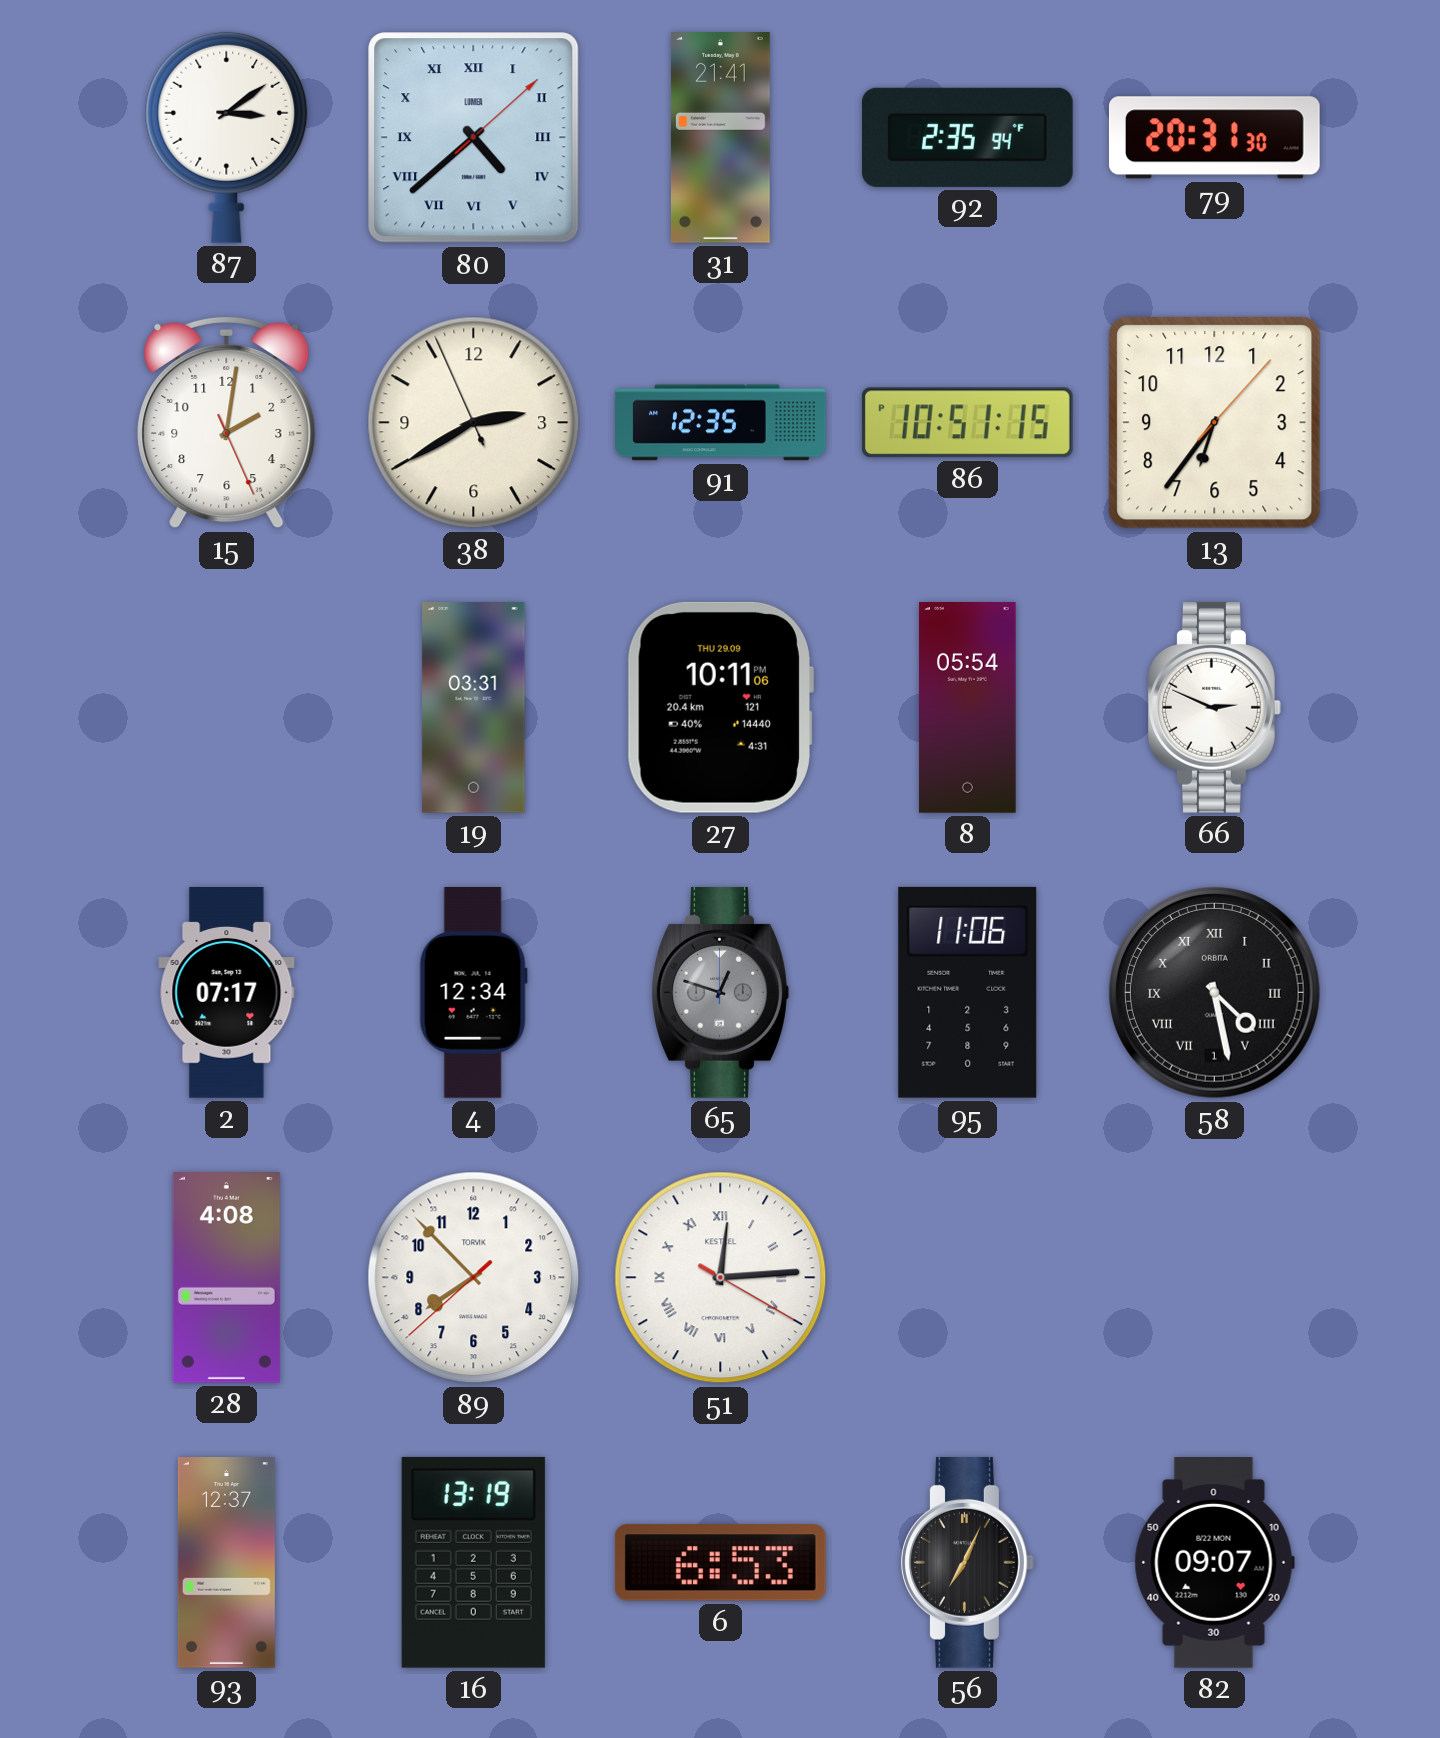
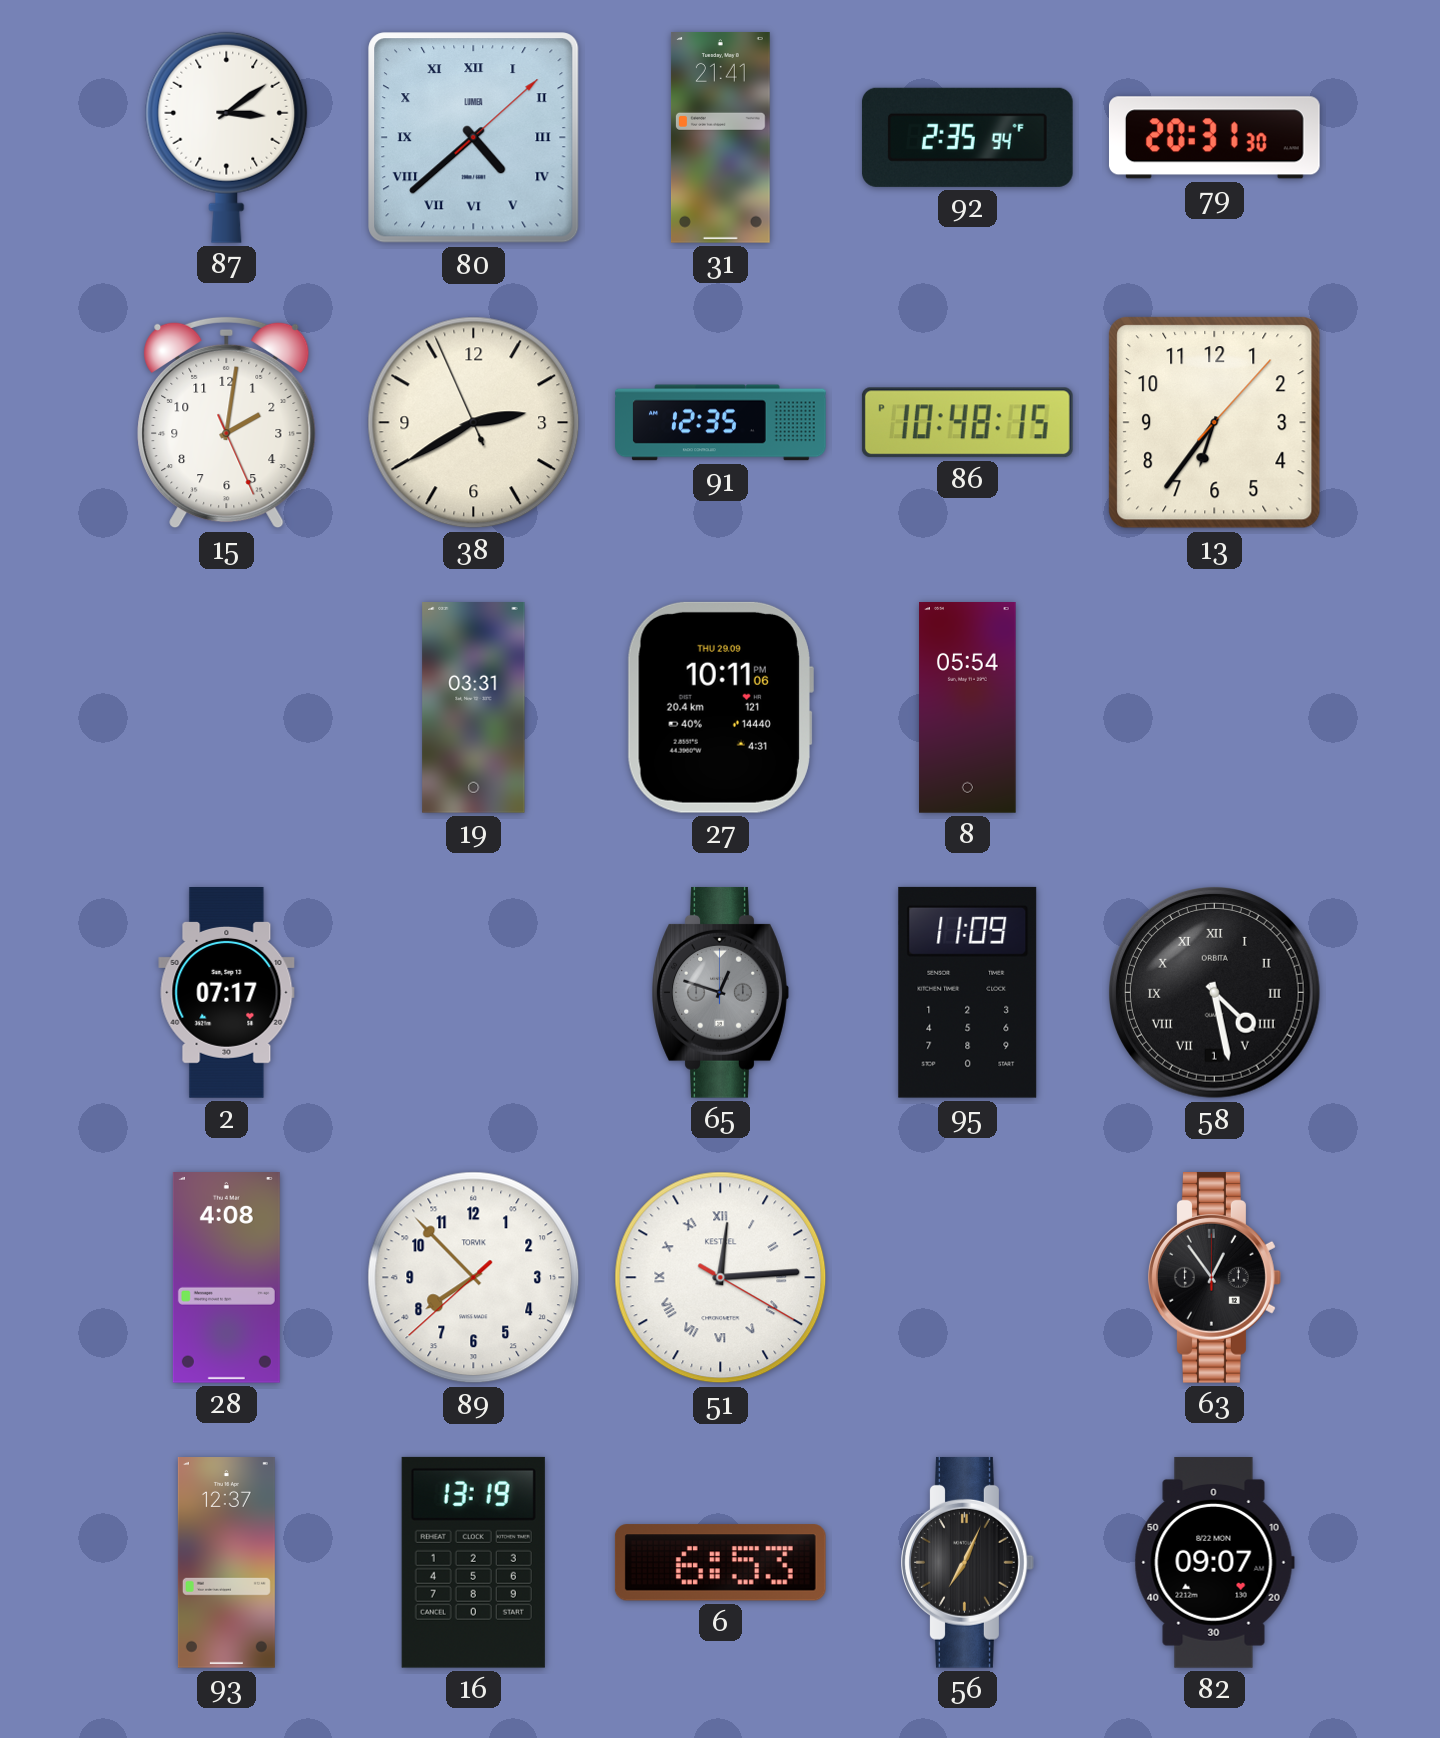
86: 10:51 -> 10:48 (967, 423)
66: 2:49 -> none (1215, 707)
4: 12:34 -> none (473, 993)
95: 11:06 -> 11:09 (968, 992)
63: none -> 12:54 (1215, 1277)
